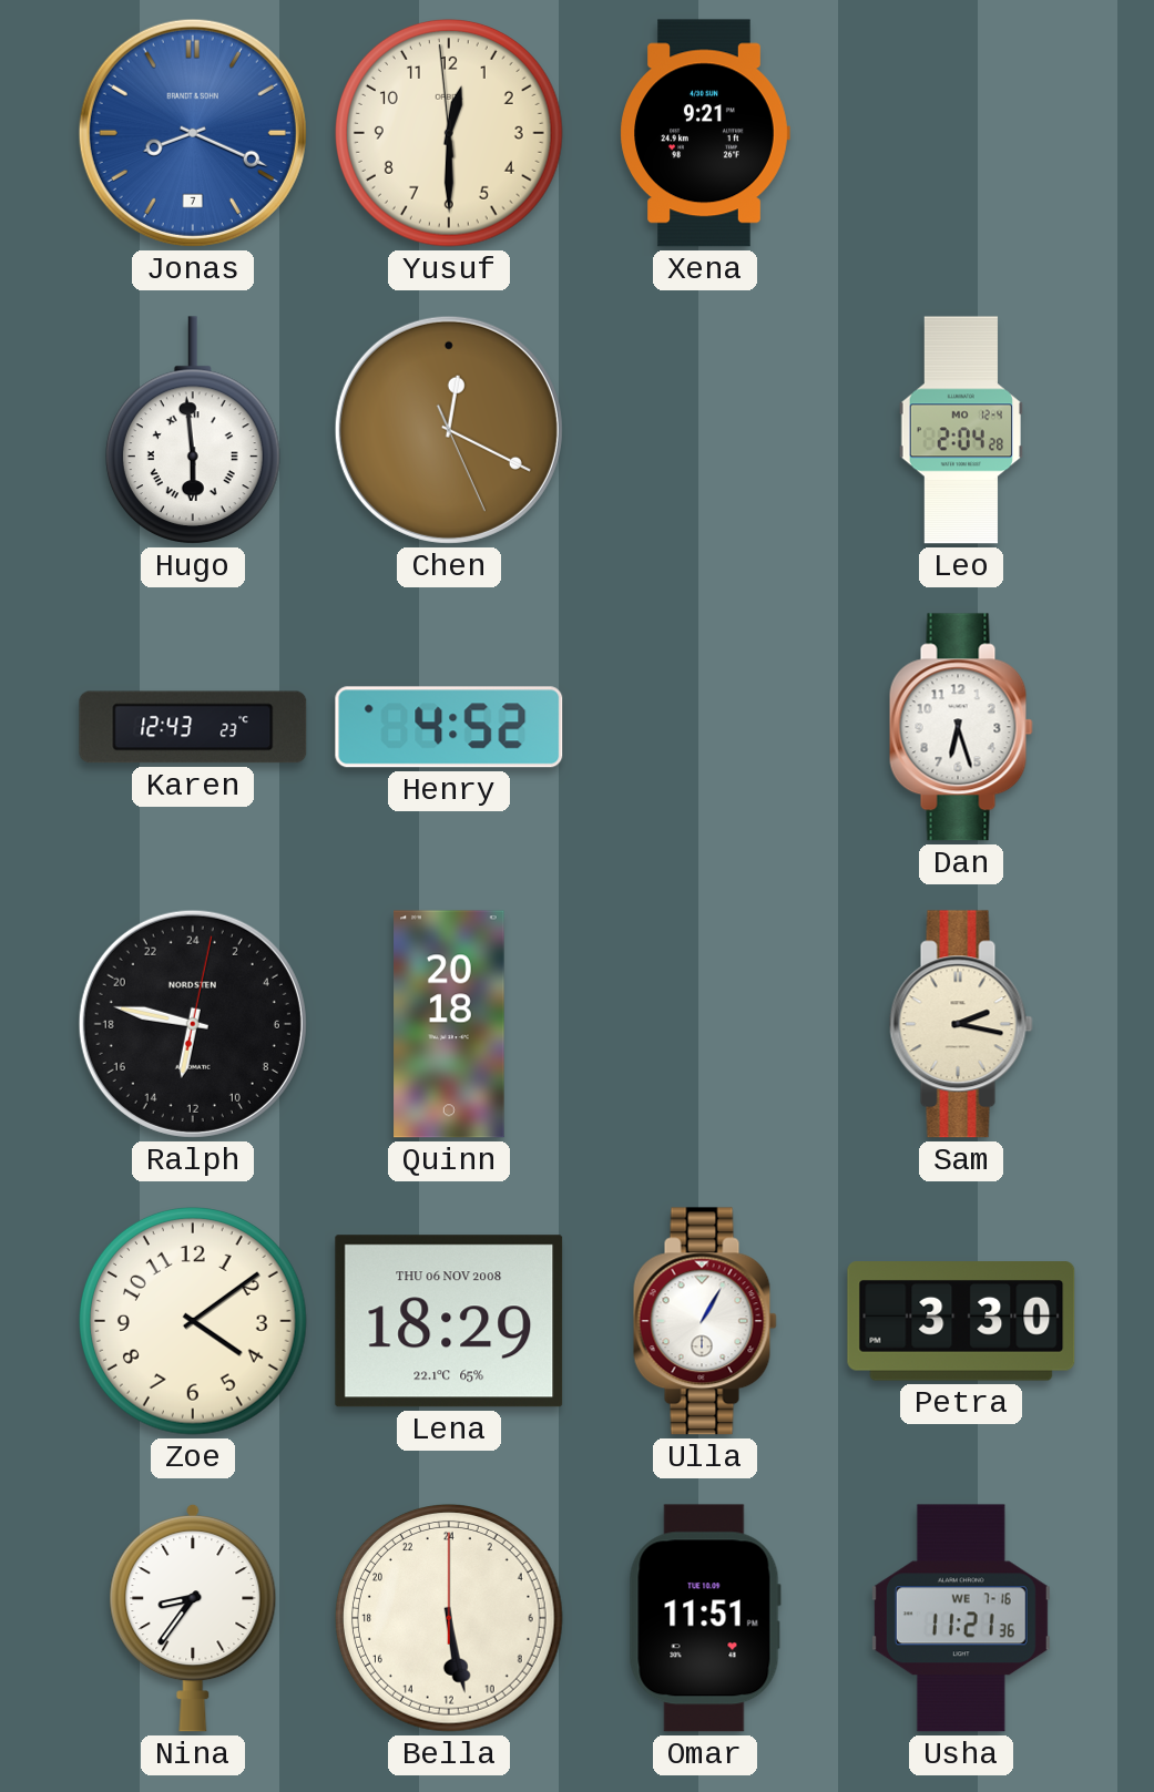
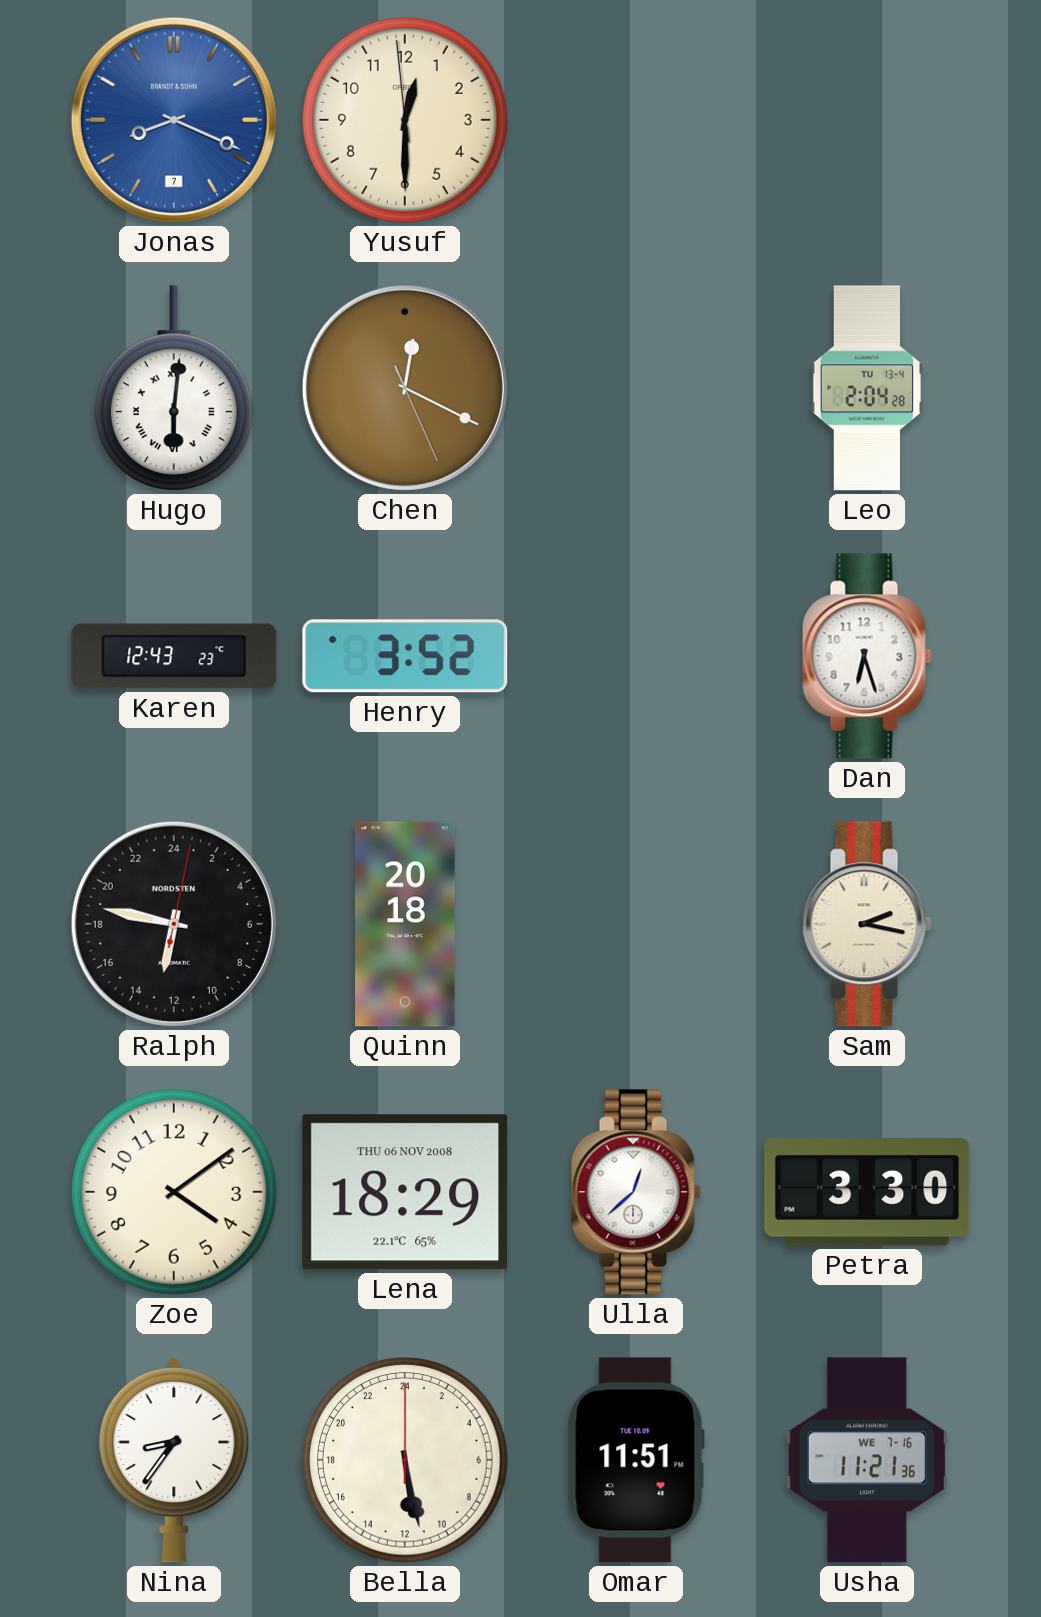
Xena: 9:21 -> none (705, 133)
Hugo: 5:59 -> 6:01 (174, 388)
Leo date: MO 12-4 -> TU 13-4 (866, 388)
Henry: 4:52 -> 3:52 (405, 656)
Ulla: 1:05 -> 12:38 (636, 1192)
